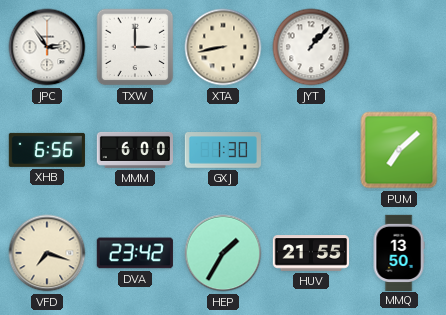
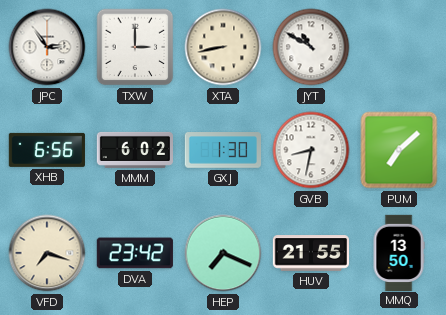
JYT: 1:07 -> 10:50 (311, 47)
MMM: 6:00 -> 6:02 (134, 150)
GVB: none -> 8:32 (311, 150)
HEP: 1:35 -> 7:19 (223, 253)
